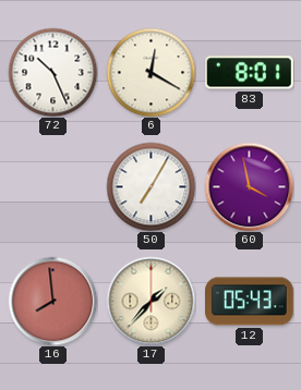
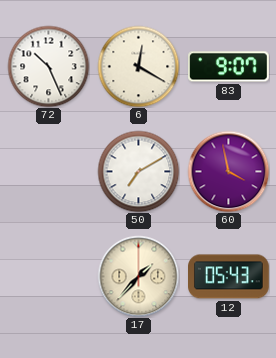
83: 8:01 -> 9:07 (229, 67)
50: 7:05 -> 7:10 (138, 171)
16: 7:59 -> none (52, 301)
